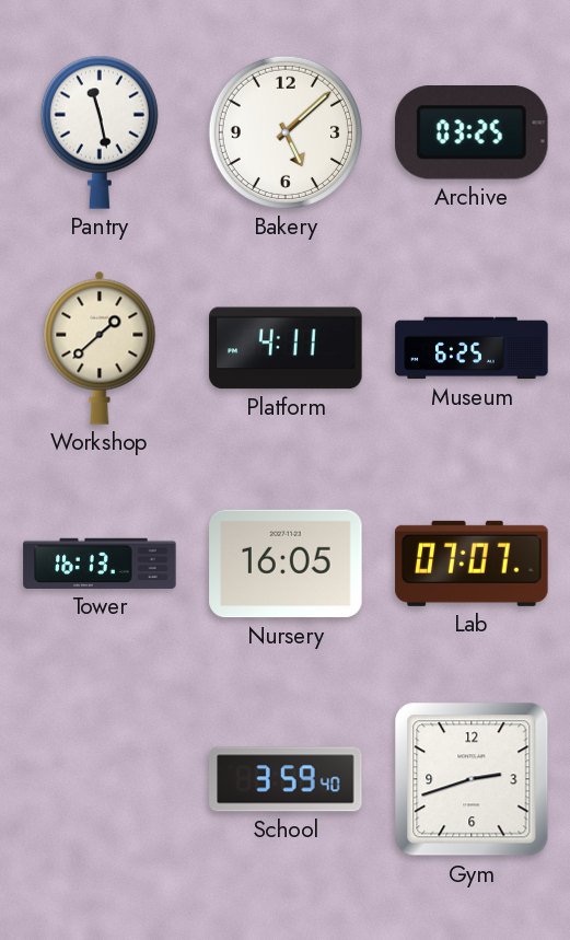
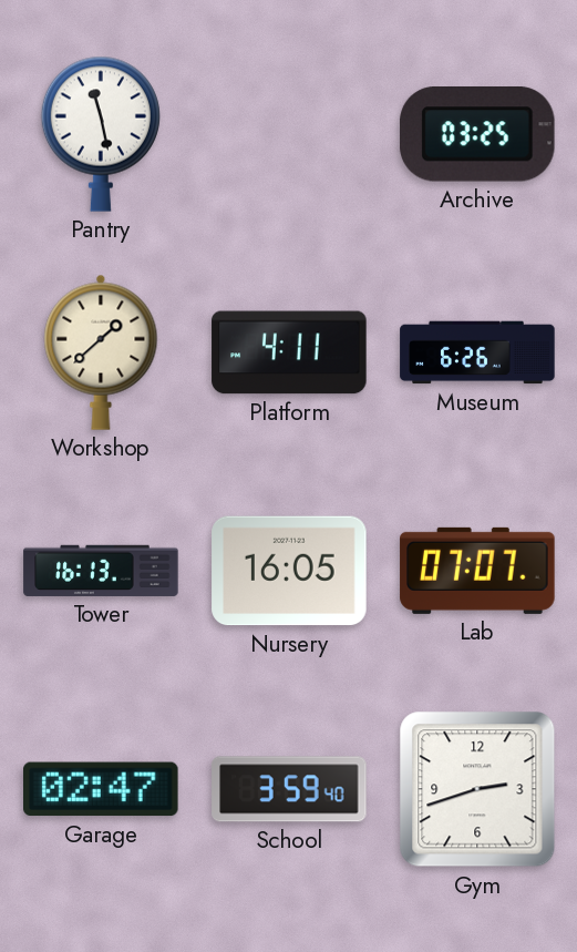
Bakery: 5:08 -> none (286, 132)
Museum: 6:25 -> 6:26 (477, 352)
Garage: none -> 02:47 (102, 789)
